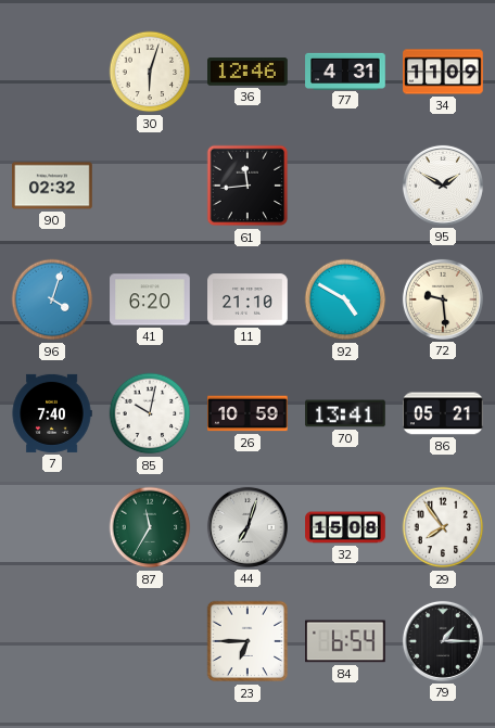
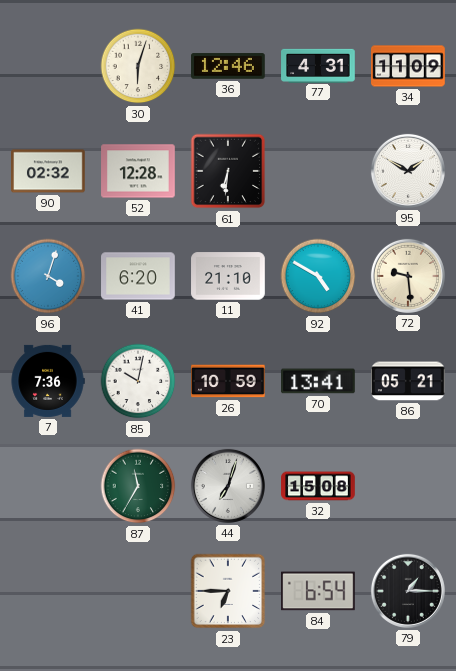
52: none -> 12:28 (138, 171)
61: 11:44 -> 6:31 (228, 171)
7: 7:40 -> 7:36 (48, 381)
29: 7:54 -> none (443, 527)
